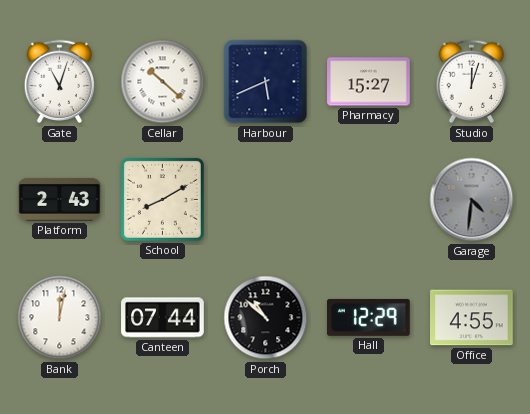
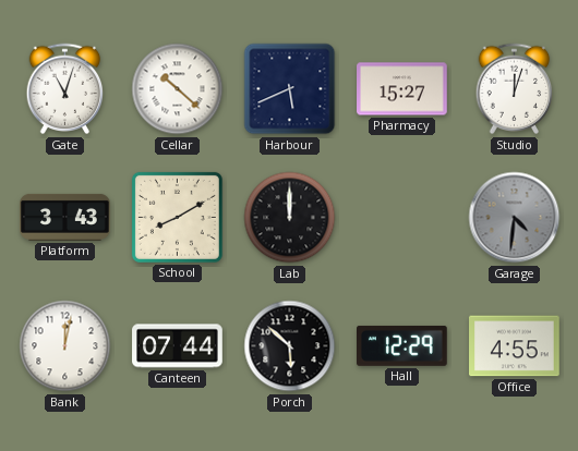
Platform: 2:43 -> 3:43 (65, 217)
Lab: none -> 12:00 (290, 218)
Porch: 10:52 -> 5:52 (290, 346)
